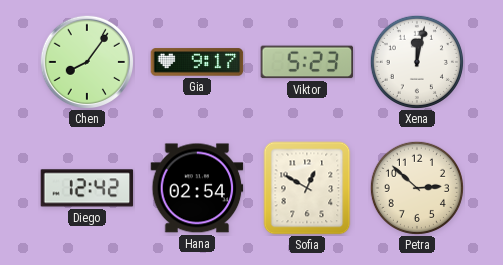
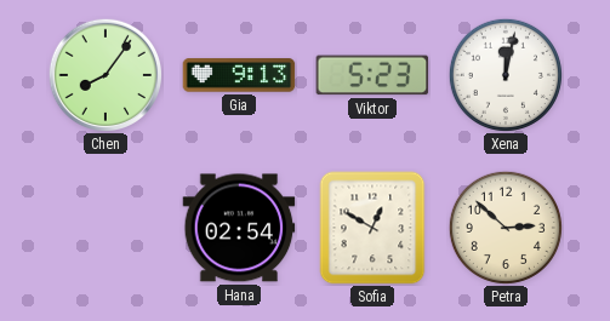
Gia: 9:17 -> 9:13 (239, 75)
Diego: 12:42 -> none (87, 188)
